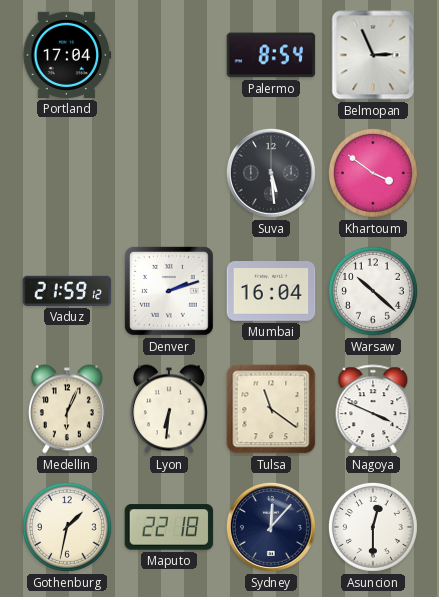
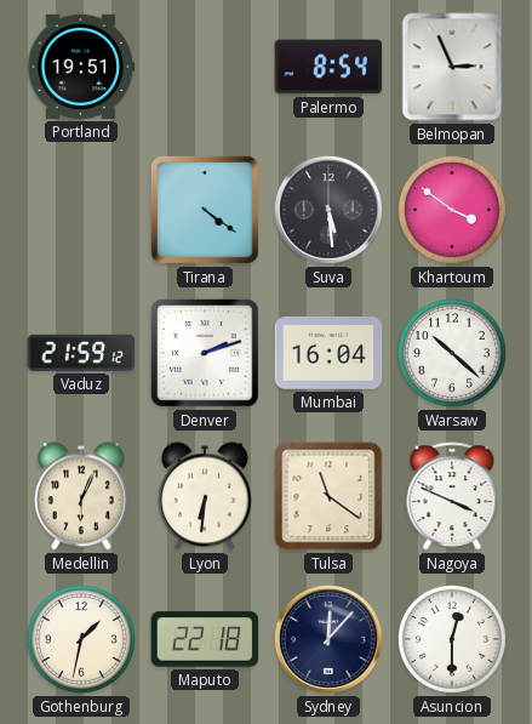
Portland: 17:04 -> 19:51 (81, 67)
Tirana: none -> 4:21 (205, 210)
